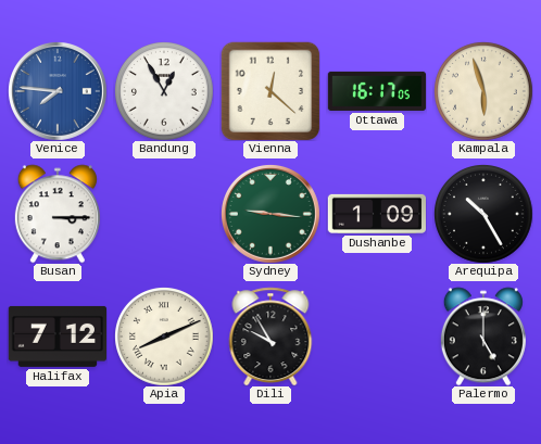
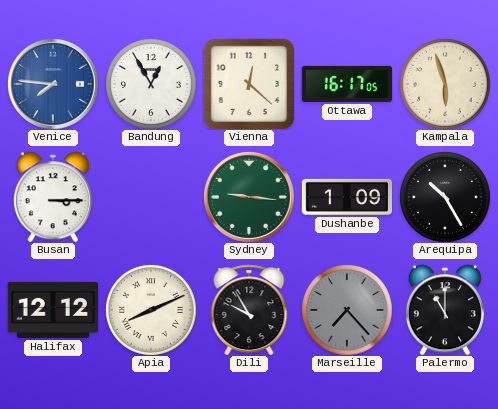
Halifax: 7:12 -> 12:12 (52, 310)
Marseille: none -> 7:23 (347, 310)
Palermo: 5:00 -> 11:00 (445, 310)
